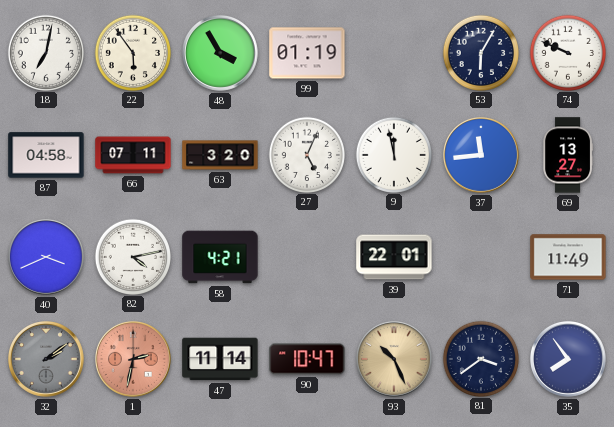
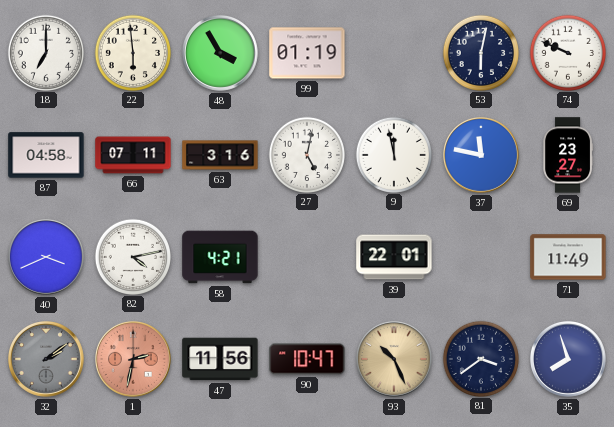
18: 7:02 -> 7:00 (45, 52)
22: 5:54 -> 5:59 (132, 52)
53: 6:05 -> 6:02 (480, 52)
63: 3:20 -> 3:16 (220, 155)
27: 5:04 -> 5:02 (306, 154)
37: 11:44 -> 11:47 (482, 156)
69: 13:27 -> 23:27 (568, 155)
47: 11:14 -> 11:56 (220, 359)
35: 7:54 -> 7:57 (569, 360)
